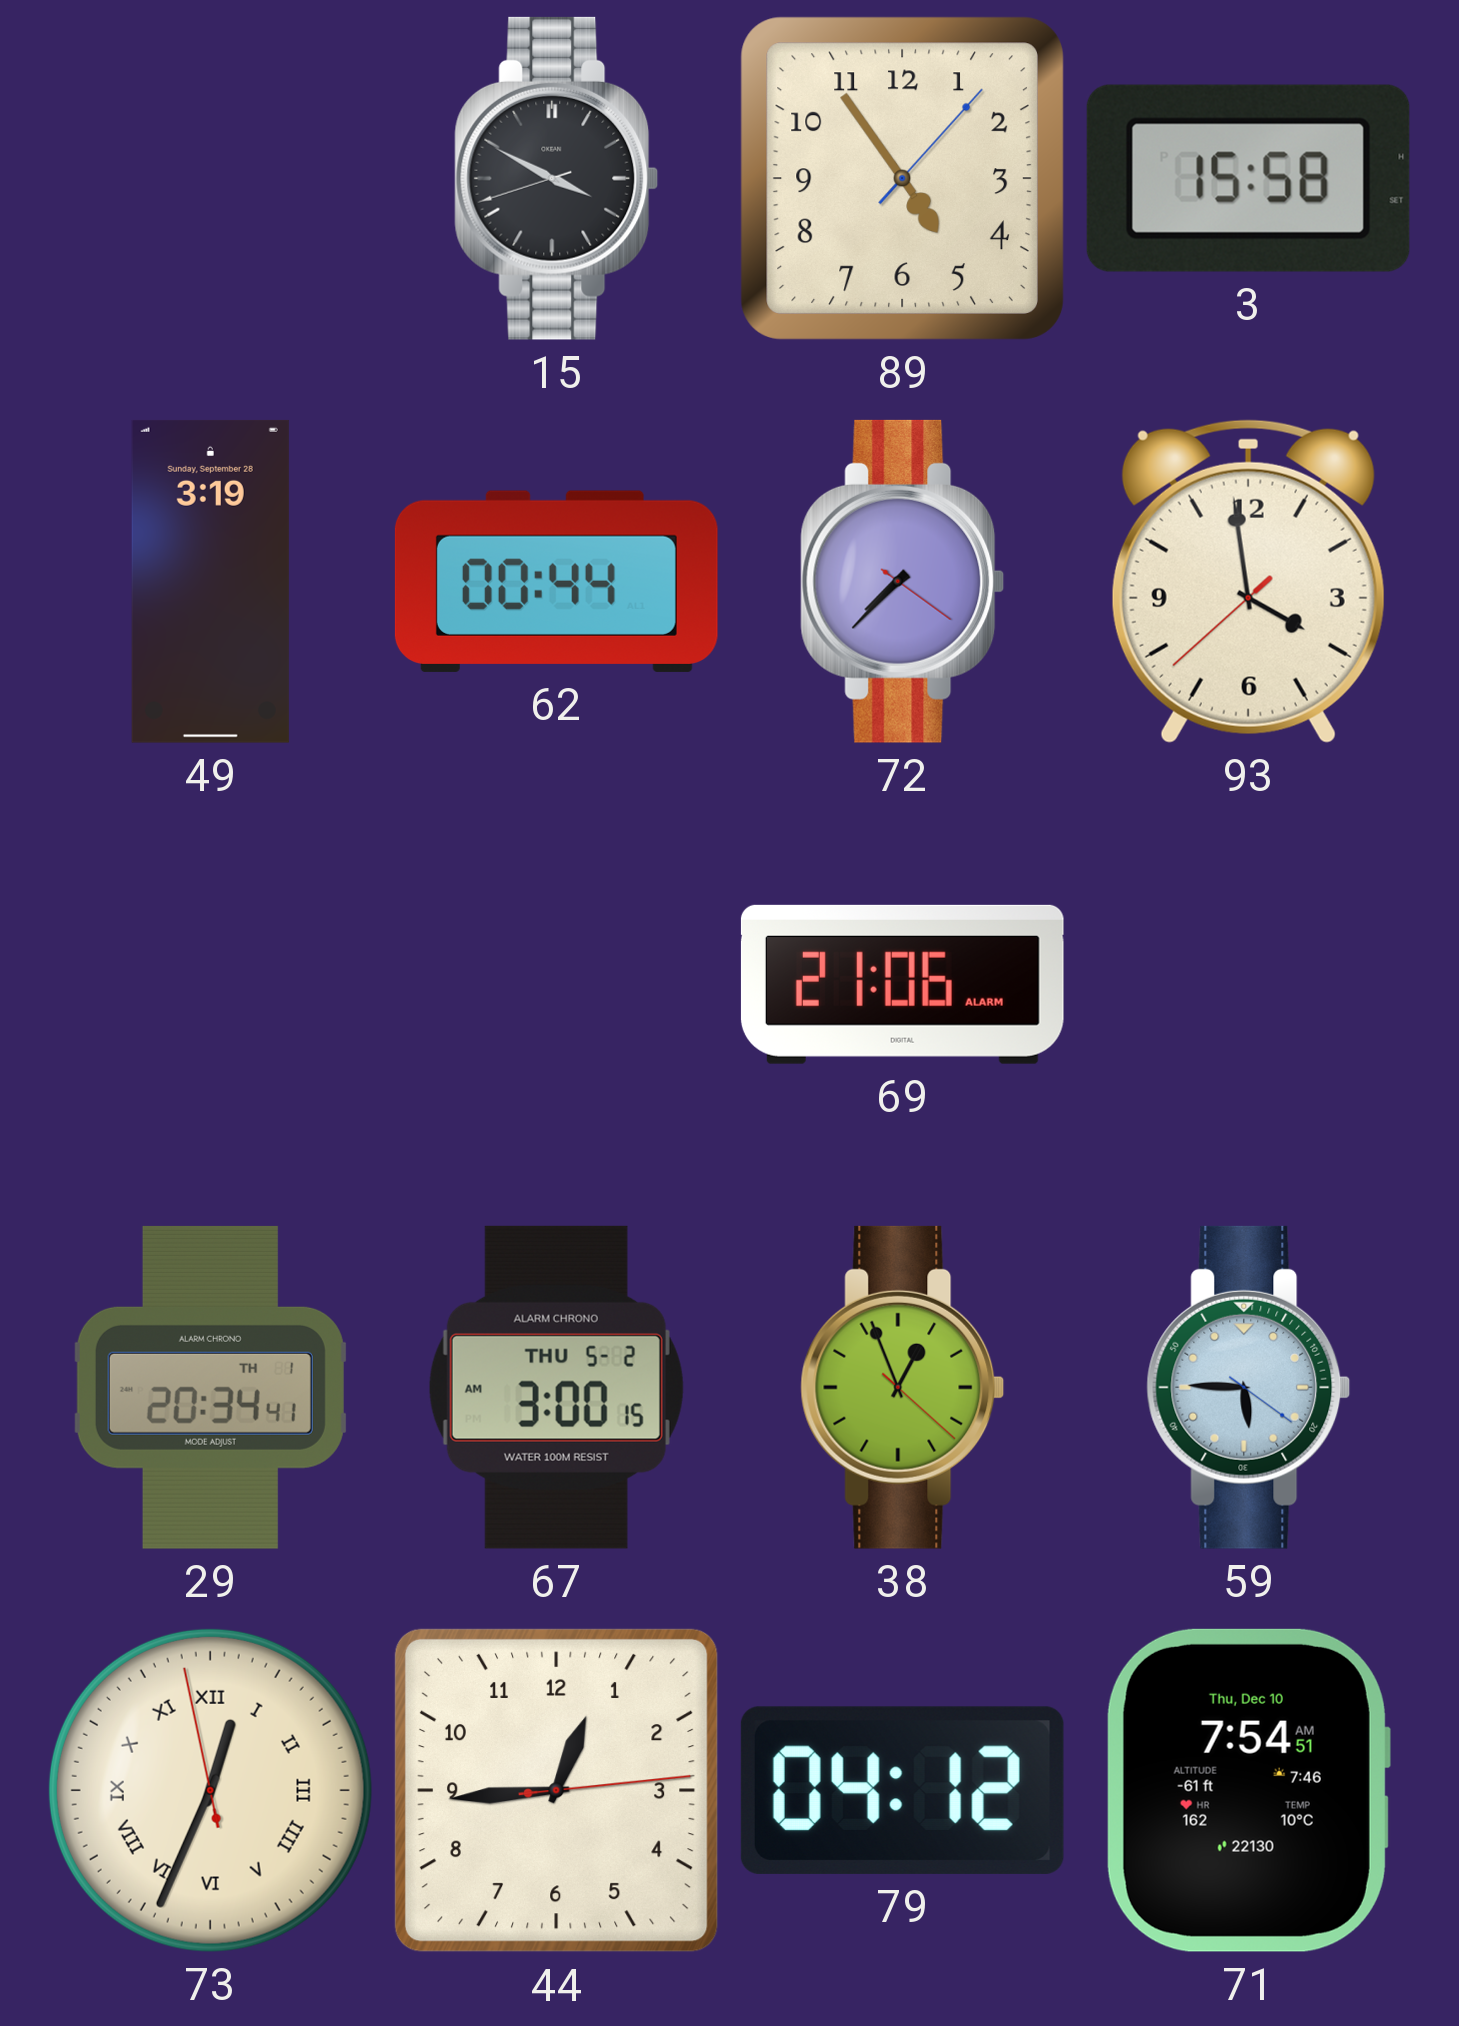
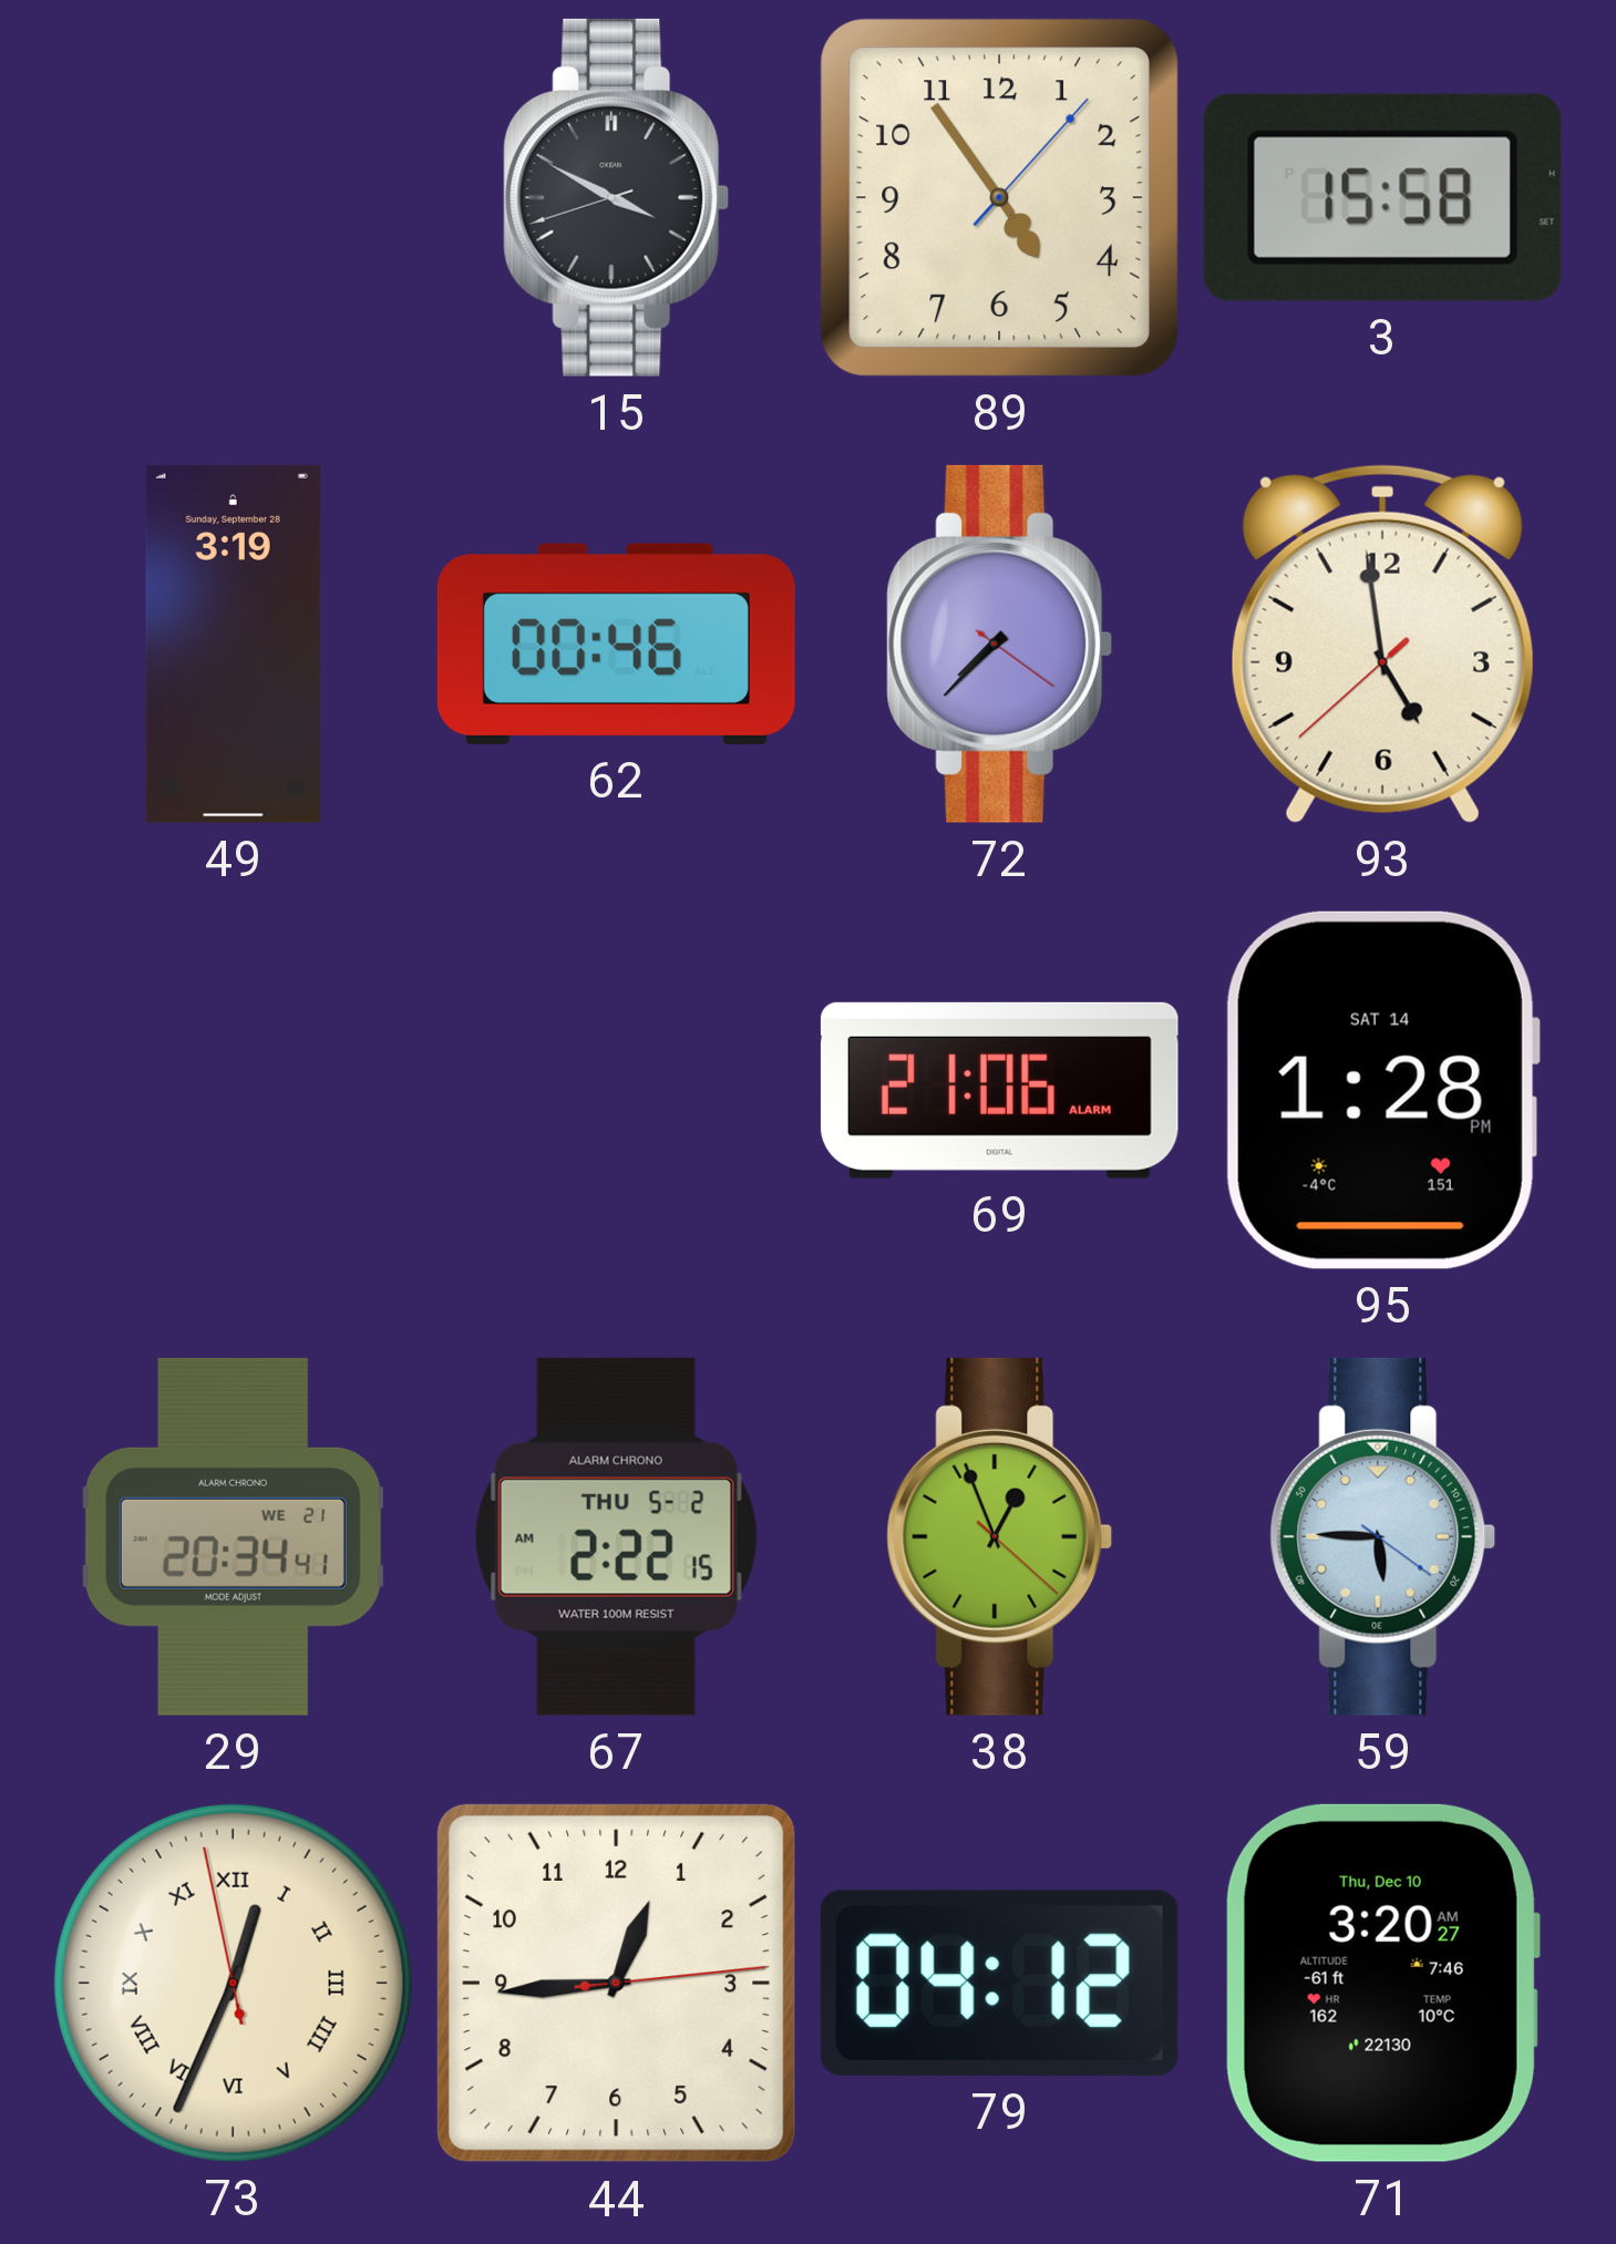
62: 00:44 -> 00:46 (616, 644)
93: 3:58 -> 4:58 (1382, 644)
95: none -> 1:28 (1382, 1090)
29 date: TH 1 -> WE 21 (233, 1536)
67: 3:00 -> 2:22 (616, 1536)
71: 7:54 -> 3:20 (1382, 1983)
